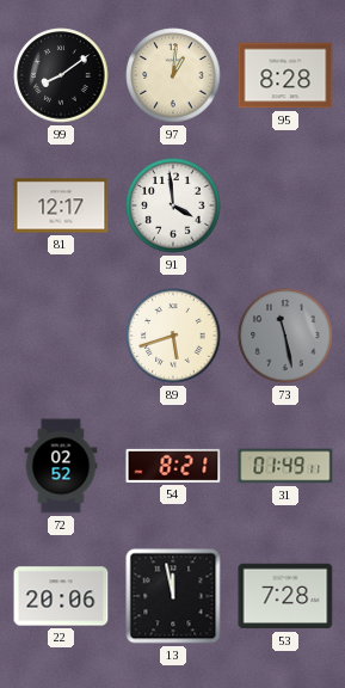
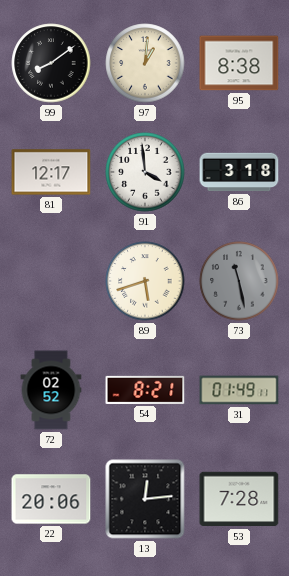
95: 8:28 -> 8:38 (239, 63)
86: none -> 3:18 (239, 172)
13: 11:58 -> 12:14 (145, 499)
